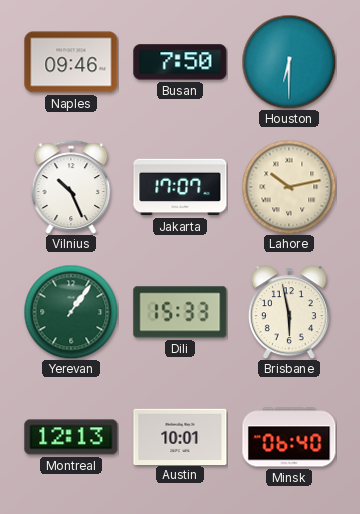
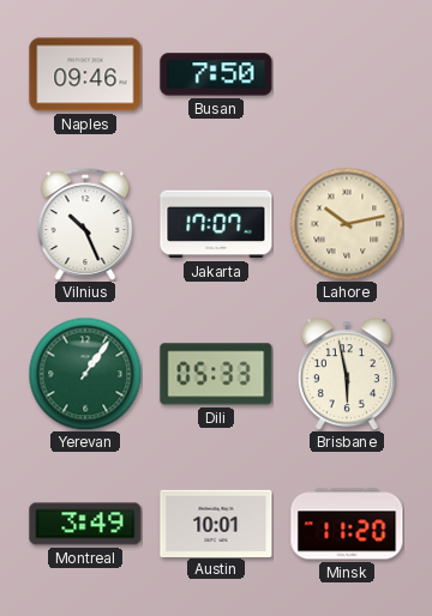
Houston: 6:30 -> none (289, 62)
Dili: 15:33 -> 05:33 (216, 374)
Montreal: 12:13 -> 3:49 (85, 524)
Minsk: 06:40 -> 11:20 (347, 524)
